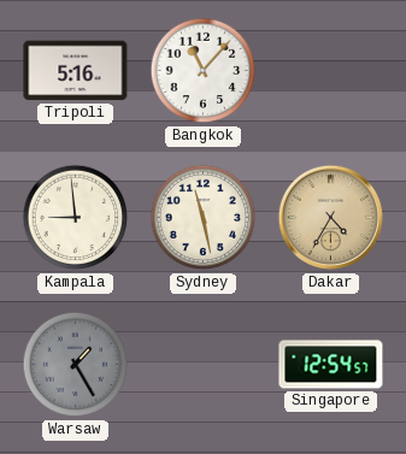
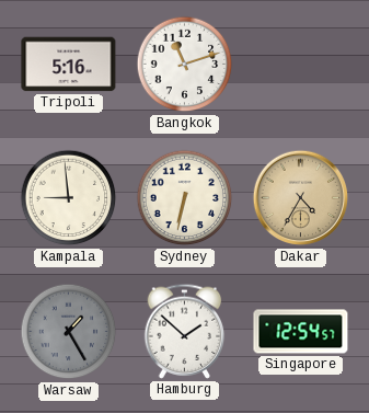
Bangkok: 11:07 -> 11:12 (185, 65)
Sydney: 11:28 -> 6:32 (185, 198)
Hamburg: none -> 1:52 (185, 331)
